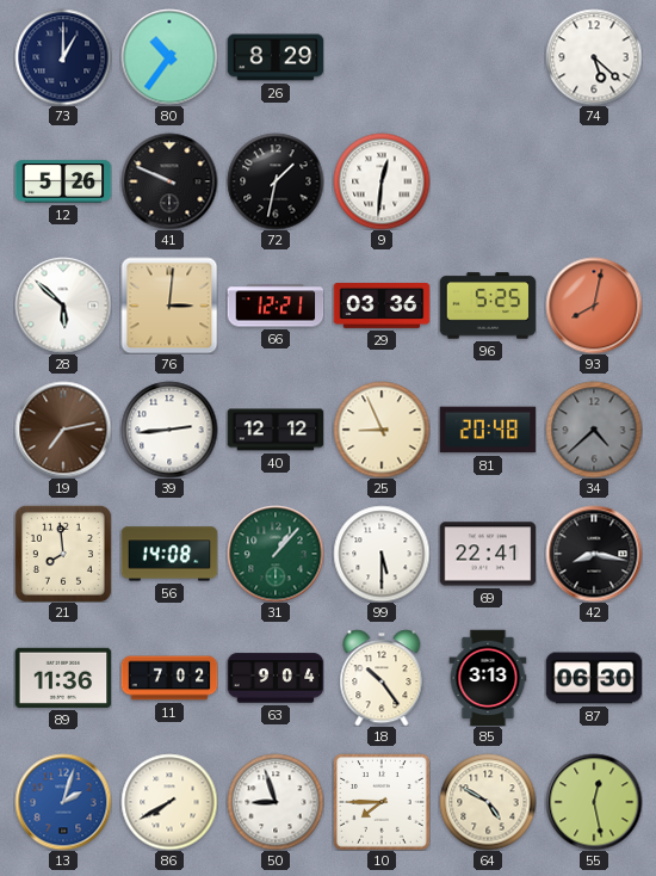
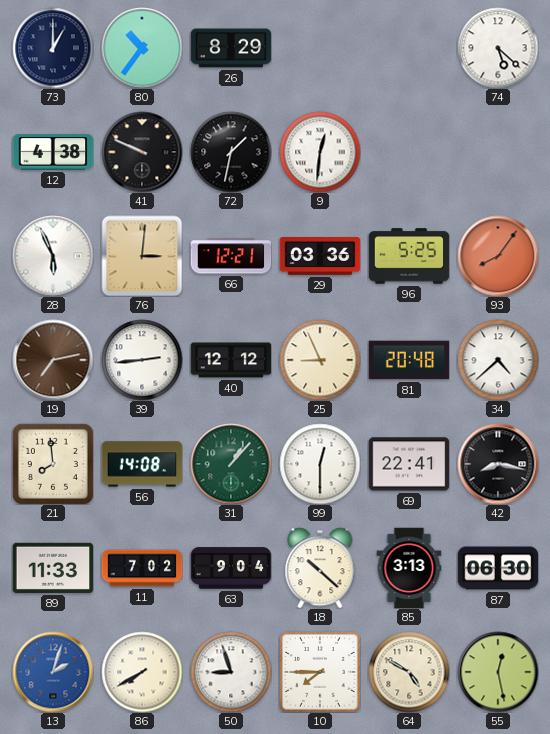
12: 5:26 -> 4:38 (53, 152)
28: 5:52 -> 5:56 (53, 256)
93: 8:02 -> 8:06 (498, 256)
34 dial: grey -> white (498, 360)
99: 5:30 -> 12:30 (320, 464)
89: 11:36 -> 11:33 (53, 568)
18: 10:24 -> 10:22 (320, 568)
